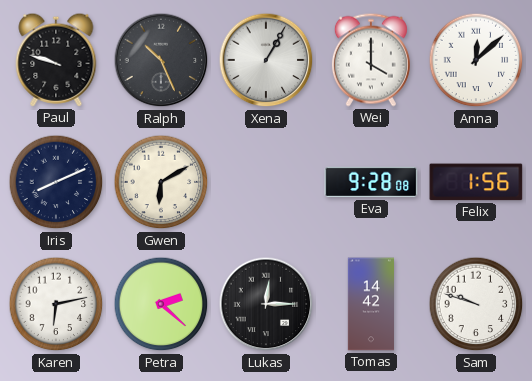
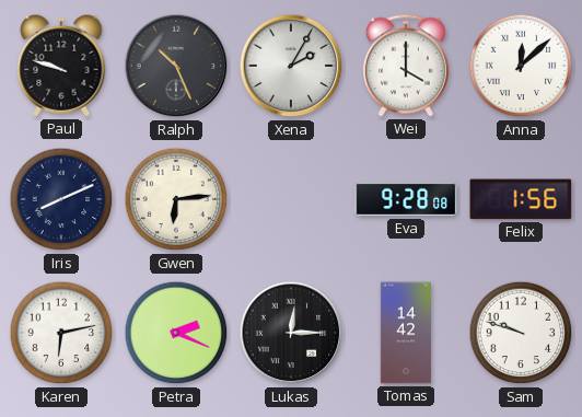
Xena: 1:05 -> 2:05 (291, 66)
Gwen: 6:10 -> 6:14 (176, 199)
Petra: 2:22 -> 2:19 (176, 333)
